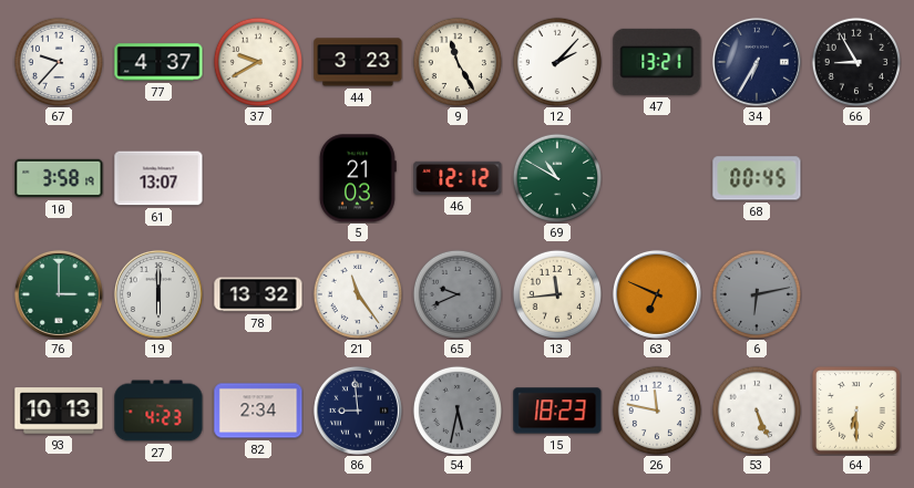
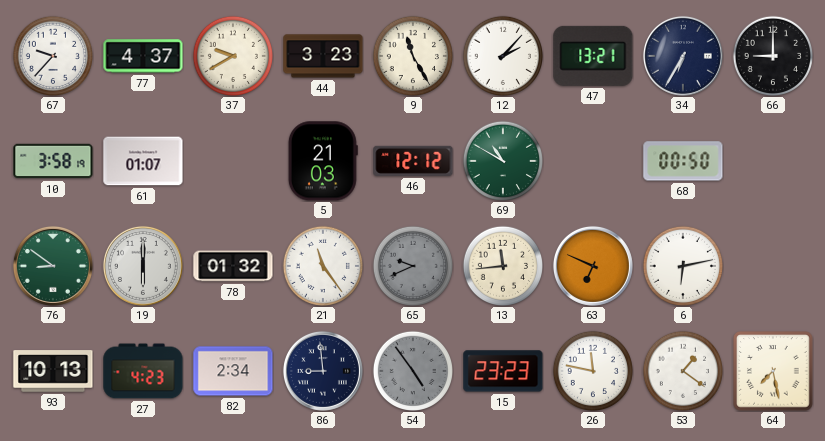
66: 8:55 -> 9:00 (772, 55)
61: 13:07 -> 01:07 (143, 161)
68: 00:45 -> 00:50 (683, 161)
76: 3:00 -> 8:51 (53, 266)
78: 13:32 -> 01:32 (233, 266)
6 dial: grey -> white (682, 265)
54: 5:32 -> 4:54 (412, 370)
15: 18:23 -> 23:23 (503, 371)
53: 5:26 -> 1:21 (682, 370)
64: 6:30 -> 7:28 (773, 371)
